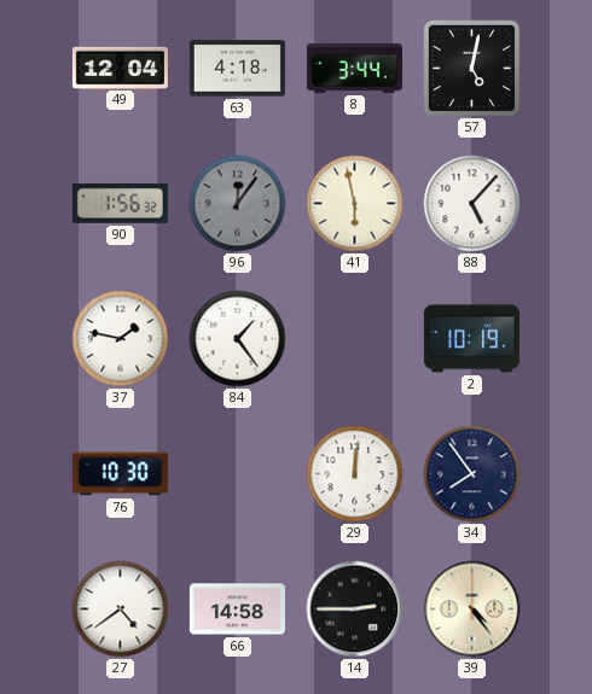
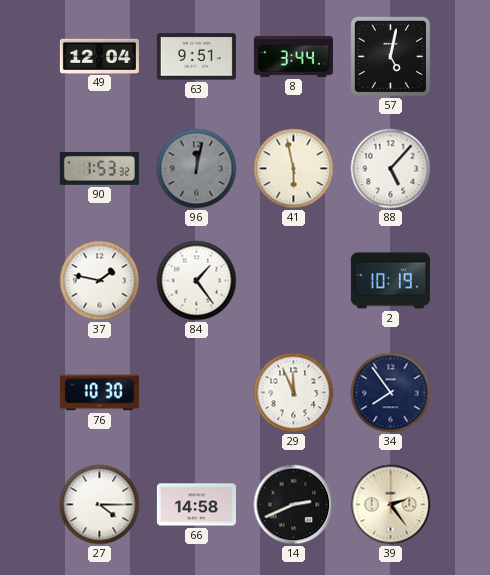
63: 4:18 -> 9:51 (196, 57)
90: 1:56 -> 1:53 (99, 168)
96: 12:06 -> 12:02 (197, 169)
29: 12:01 -> 11:56 (294, 393)
27: 4:39 -> 4:15 (100, 505)
14: 2:45 -> 2:41 (294, 505)
39: 4:24 -> 2:24 (391, 505)
